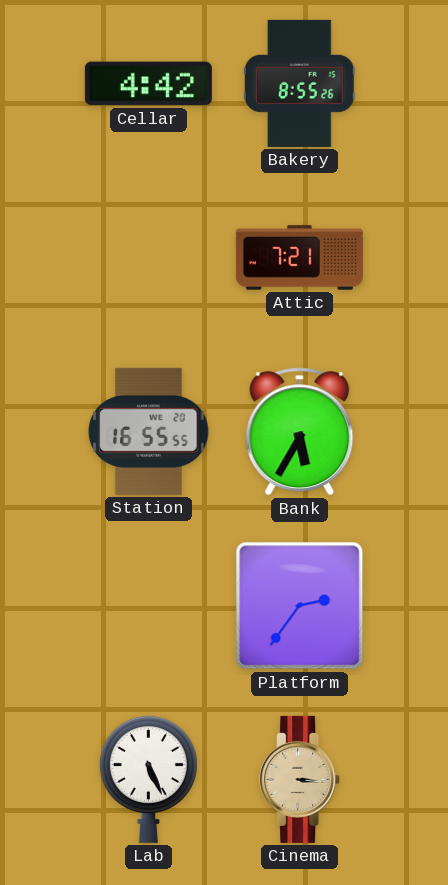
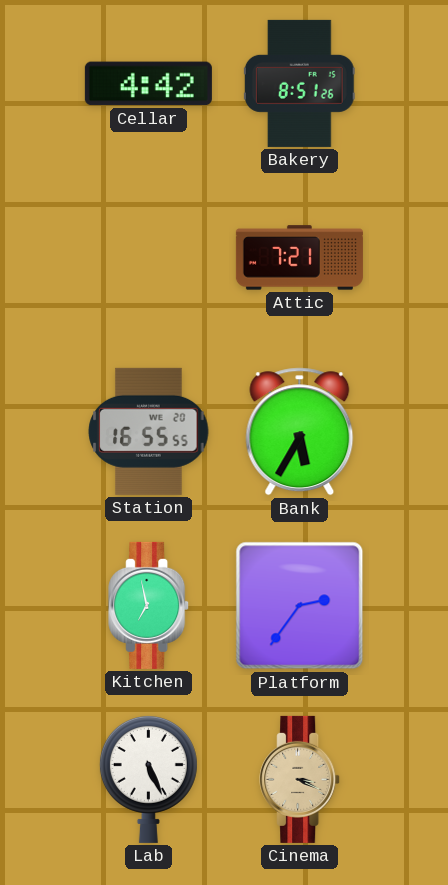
Bakery: 8:55 -> 8:51 (299, 83)
Kitchen: none -> 6:58 (149, 605)
Cinema: 3:16 -> 3:19 (300, 779)
